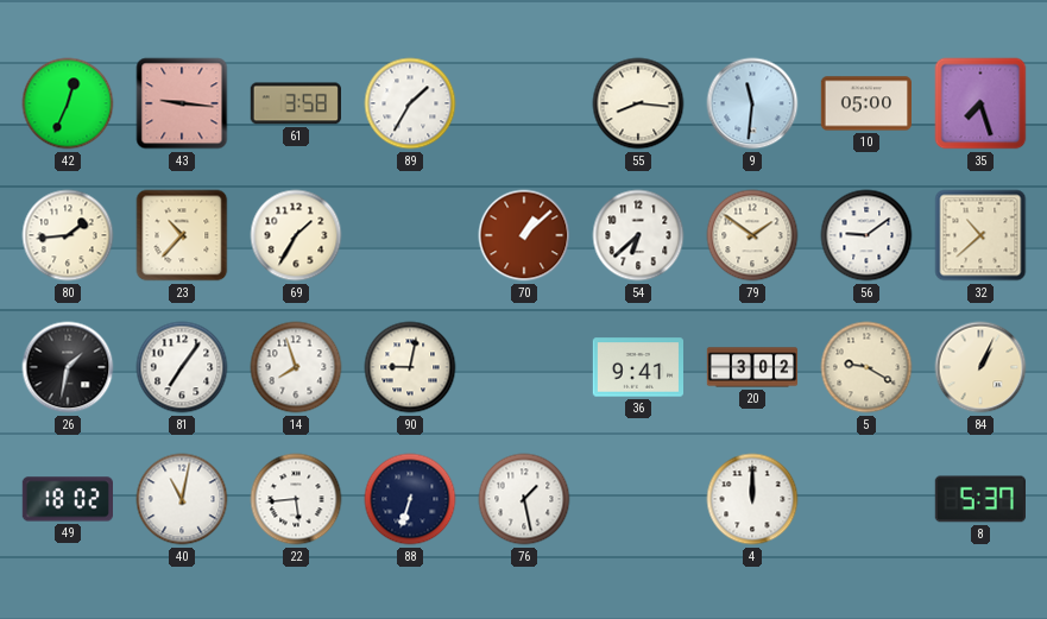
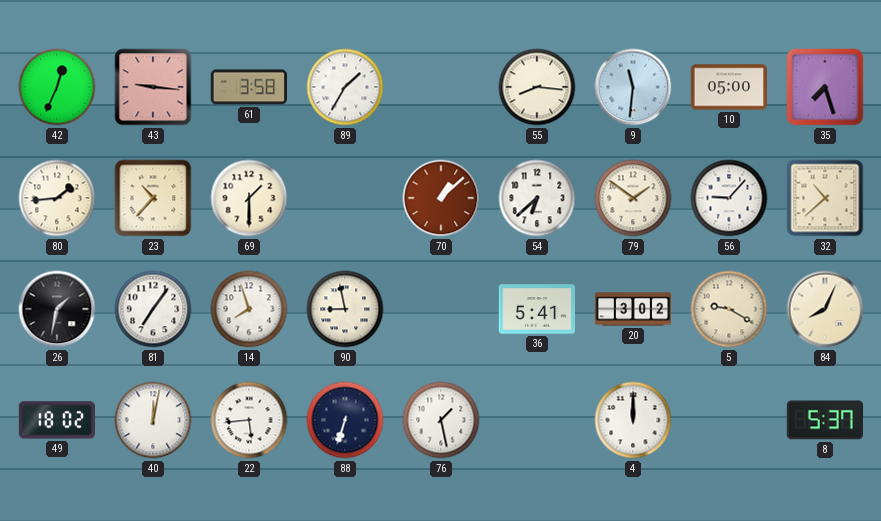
69: 1:35 -> 1:30 (249, 198)
56: 9:09 -> 9:07 (729, 198)
90: 9:02 -> 8:58 (345, 309)
36: 9:41 -> 5:41 (536, 309)
84: 1:04 -> 8:04 (825, 309)
40: 11:02 -> 12:02 (153, 420)
